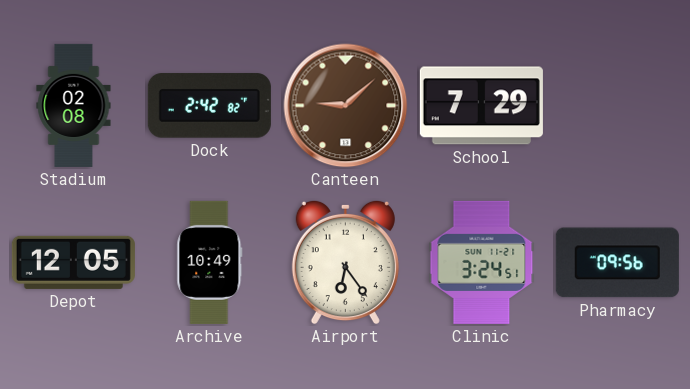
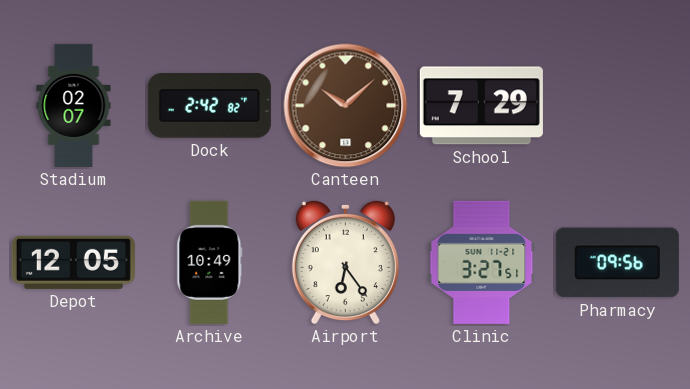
Stadium: 02:08 -> 02:07 (74, 105)
Canteen: 9:08 -> 10:08 (346, 106)
Clinic: 3:24 -> 3:27 (482, 262)
